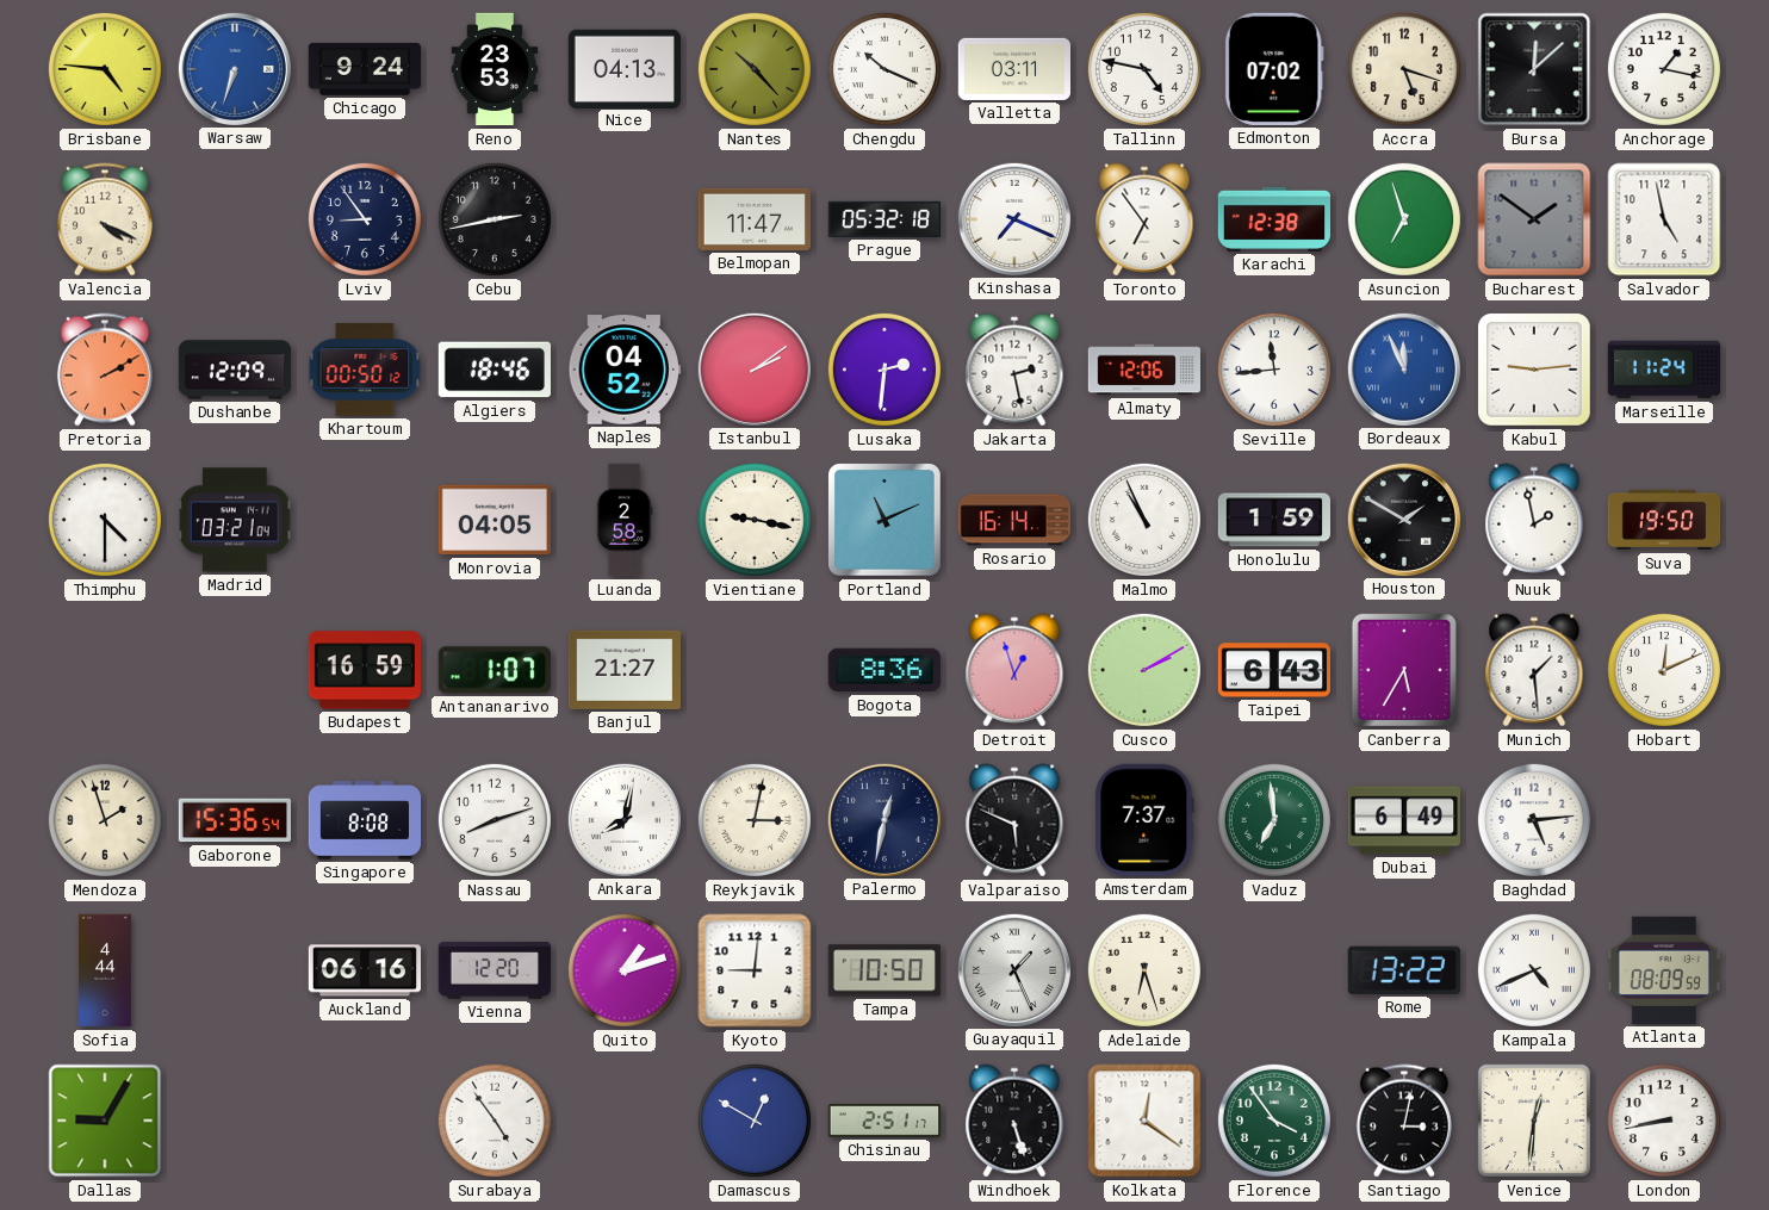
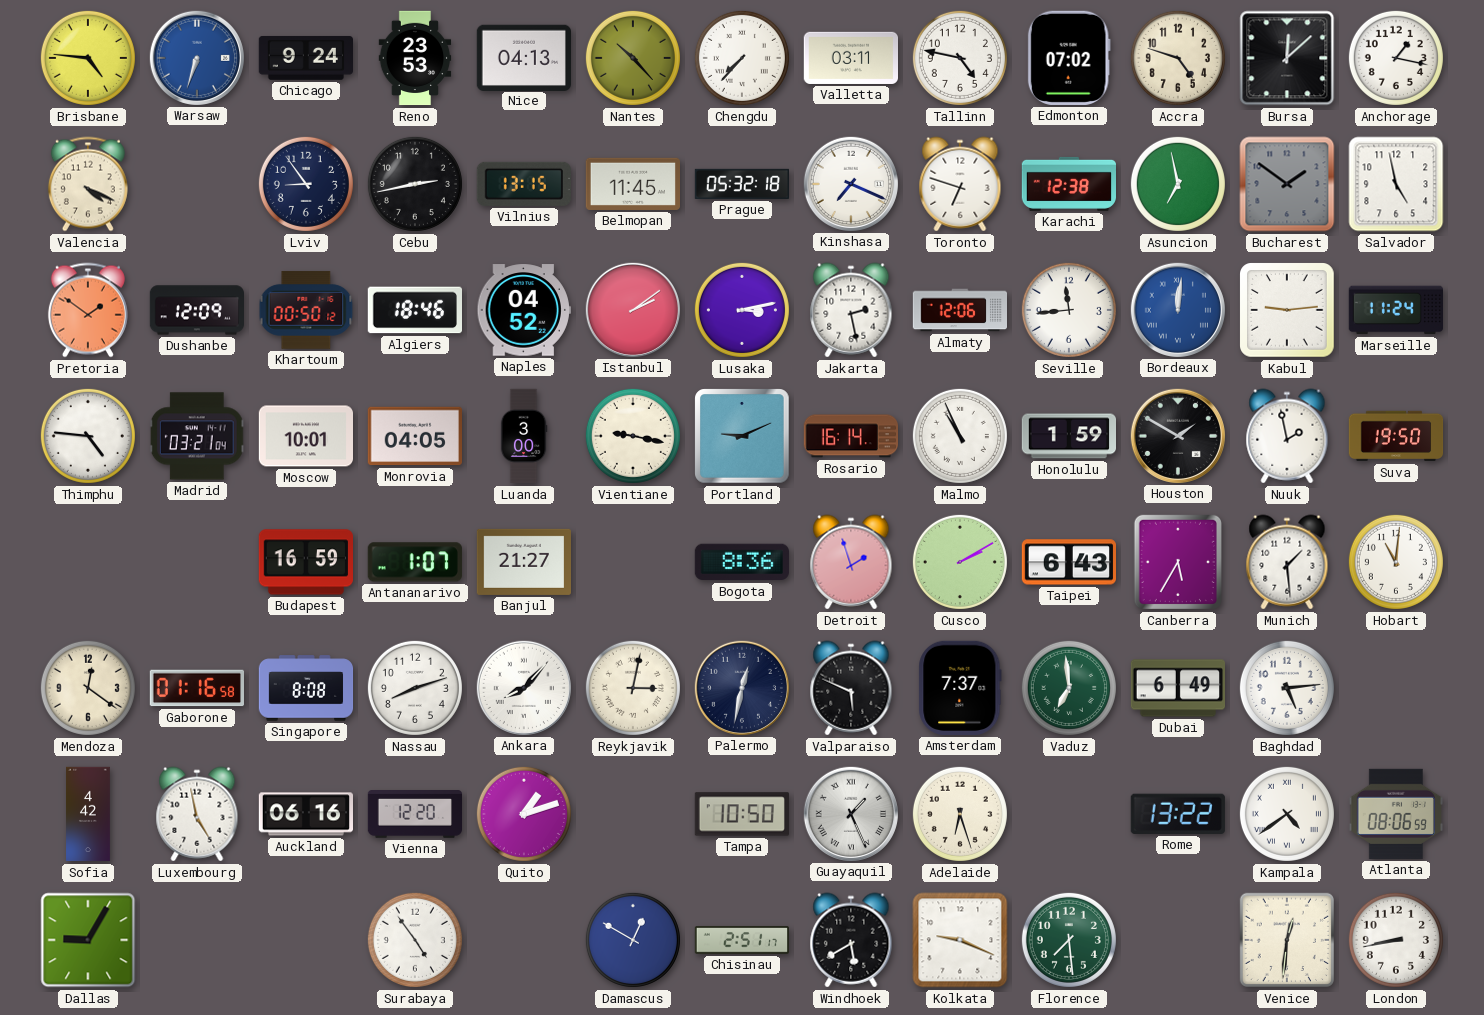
Chengdu: 10:19 -> 7:37 (742, 58)
Accra: 5:18 -> 4:48 (1178, 58)
Vilnius: none -> 13:15 (524, 184)
Belmopan: 11:47 -> 11:45 (632, 184)
Toronto: 6:54 -> 6:48 (960, 184)
Asuncion: 6:57 -> 6:58 (1178, 184)
Pretoria: 2:10 -> 1:51 (88, 310)
Lusaka: 2:31 -> 3:13 (742, 310)
Bordeaux: 11:56 -> 12:01 (1177, 309)
Thimphu: 4:30 -> 4:46 (88, 436)
Moscow: none -> 10:01 (305, 436)
Luanda: 2:58 -> 3:00 (524, 436)
Portland: 11:11 -> 9:11 (742, 436)
Detroit: 12:57 -> 1:57 (851, 562)
Hobart: 12:11 -> 11:01 (1396, 562)
Mendoza: 1:57 -> 12:21 (88, 688)
Gaborone: 15:36 -> 01:16 (196, 688)
Ankara: 8:02 -> 8:07 (523, 687)
Sofia: 4:44 -> 4:42 (88, 814)
Luxembourg: none -> 4:58 (197, 814)
Kyoto: 9:01 -> none (755, 970)
Kampala: 4:41 -> 4:39 (1287, 814)
Atlanta: 08:09 -> 08:06 (1395, 814)
Windhoek: 5:27 -> 5:40 (851, 940)
Kolkata: 12:21 -> 9:19 (960, 940)
Florence: 3:54 -> 7:29 (1069, 940)
Santiago: 3:02 -> none (1404, 1121)
